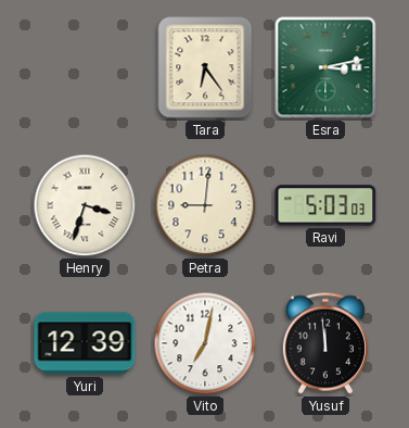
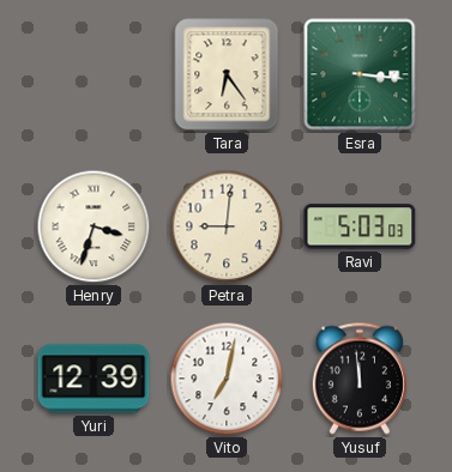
Esra: 3:13 -> 3:16 (360, 74)
